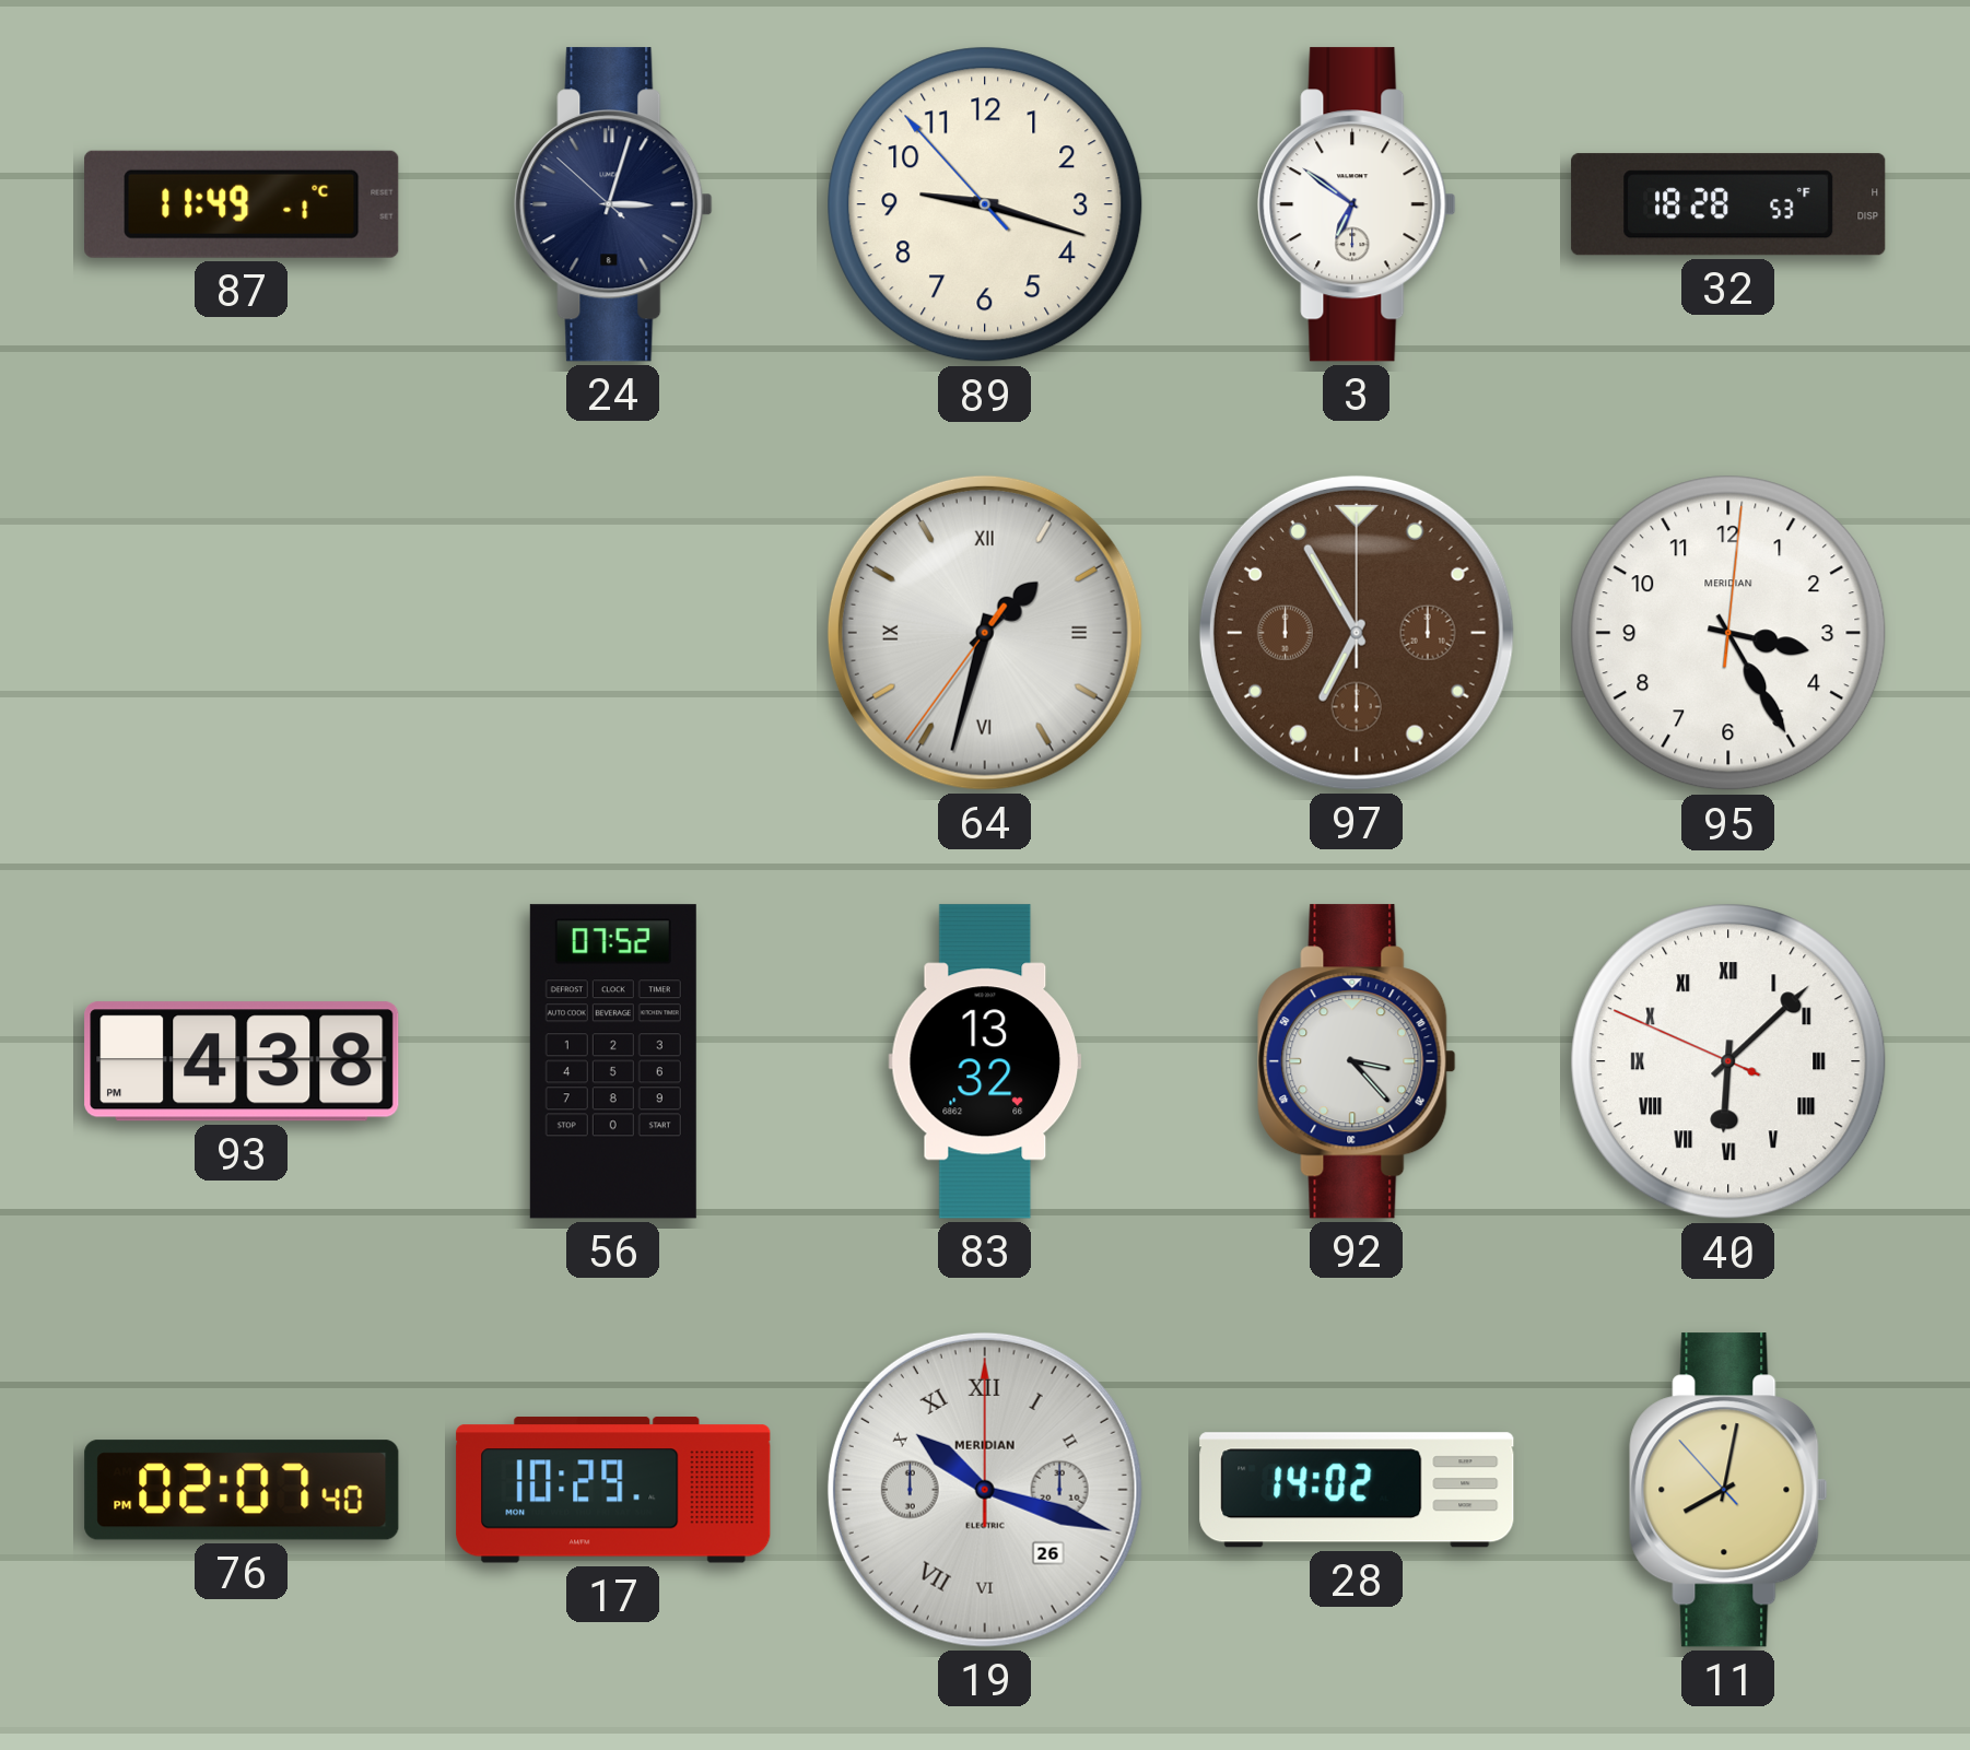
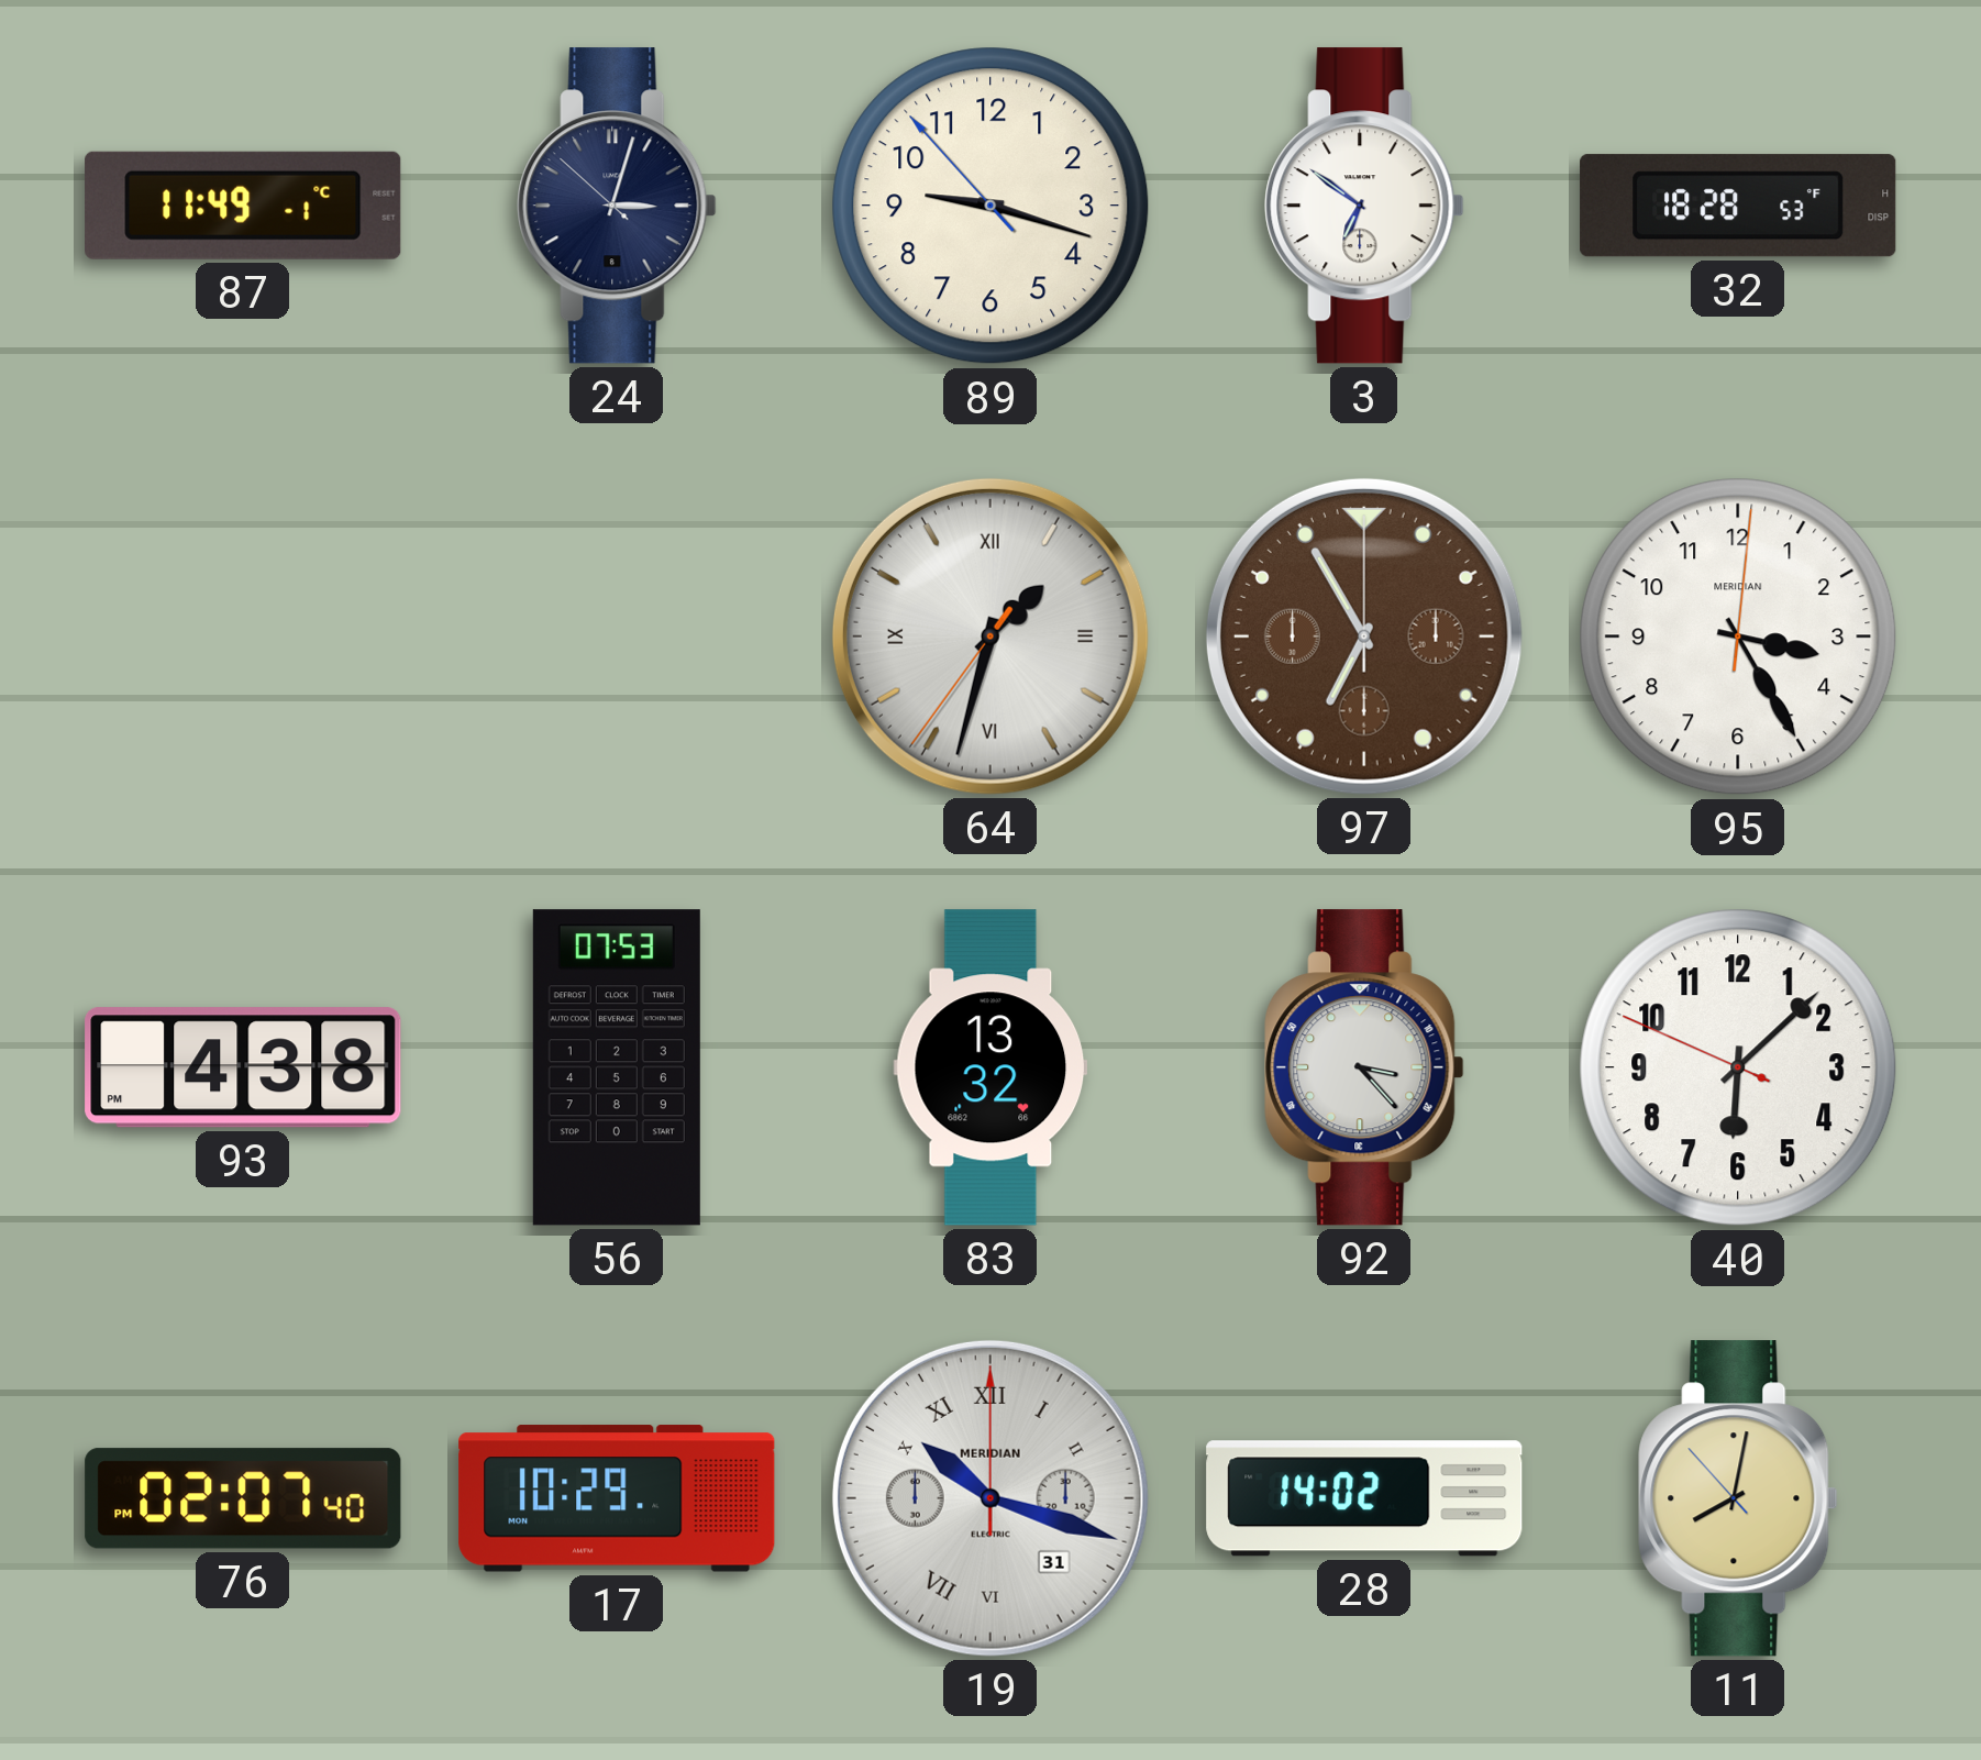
56: 07:52 -> 07:53 (617, 1067)
40 numerals: Roman -> Arabic (1738, 1067)
19 date: 26 -> 31 (990, 1498)
